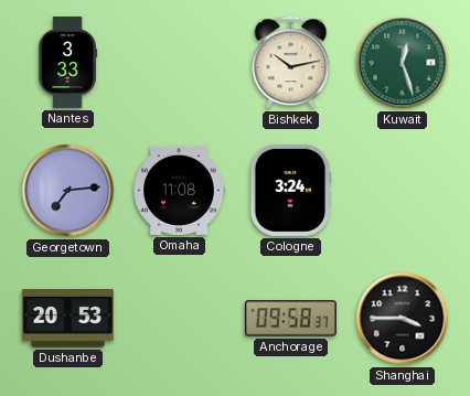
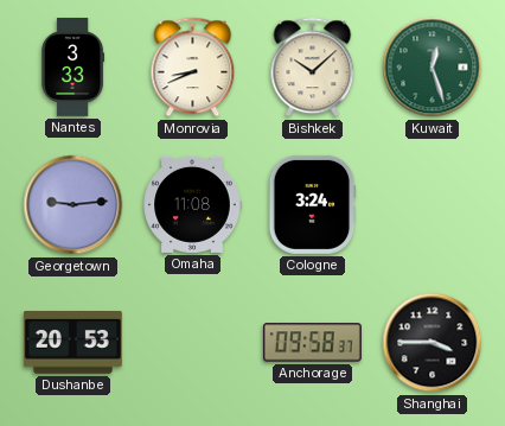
Monrovia: none -> 8:41 (193, 68)
Bishkek: 10:13 -> 10:08 (313, 68)
Georgetown: 7:14 -> 9:14 (73, 205)
